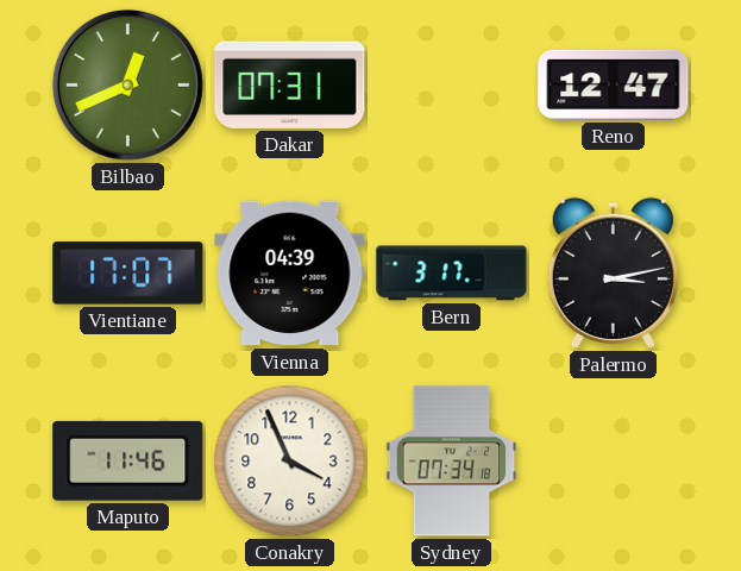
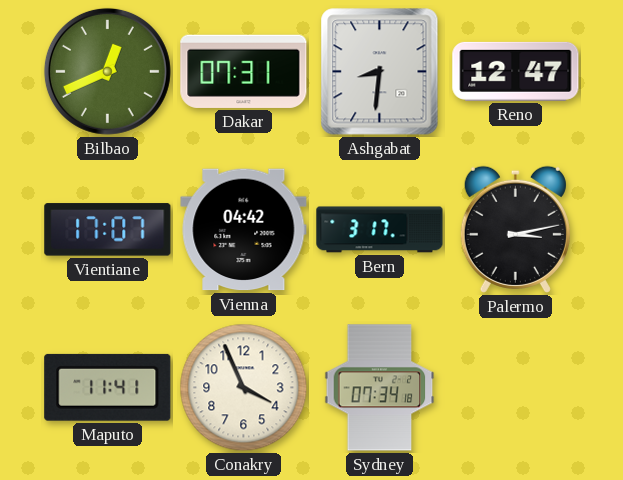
Ashgabat: none -> 8:31 (380, 72)
Vienna: 04:39 -> 04:42 (244, 230)
Maputo: 11:46 -> 11:41 (108, 387)
